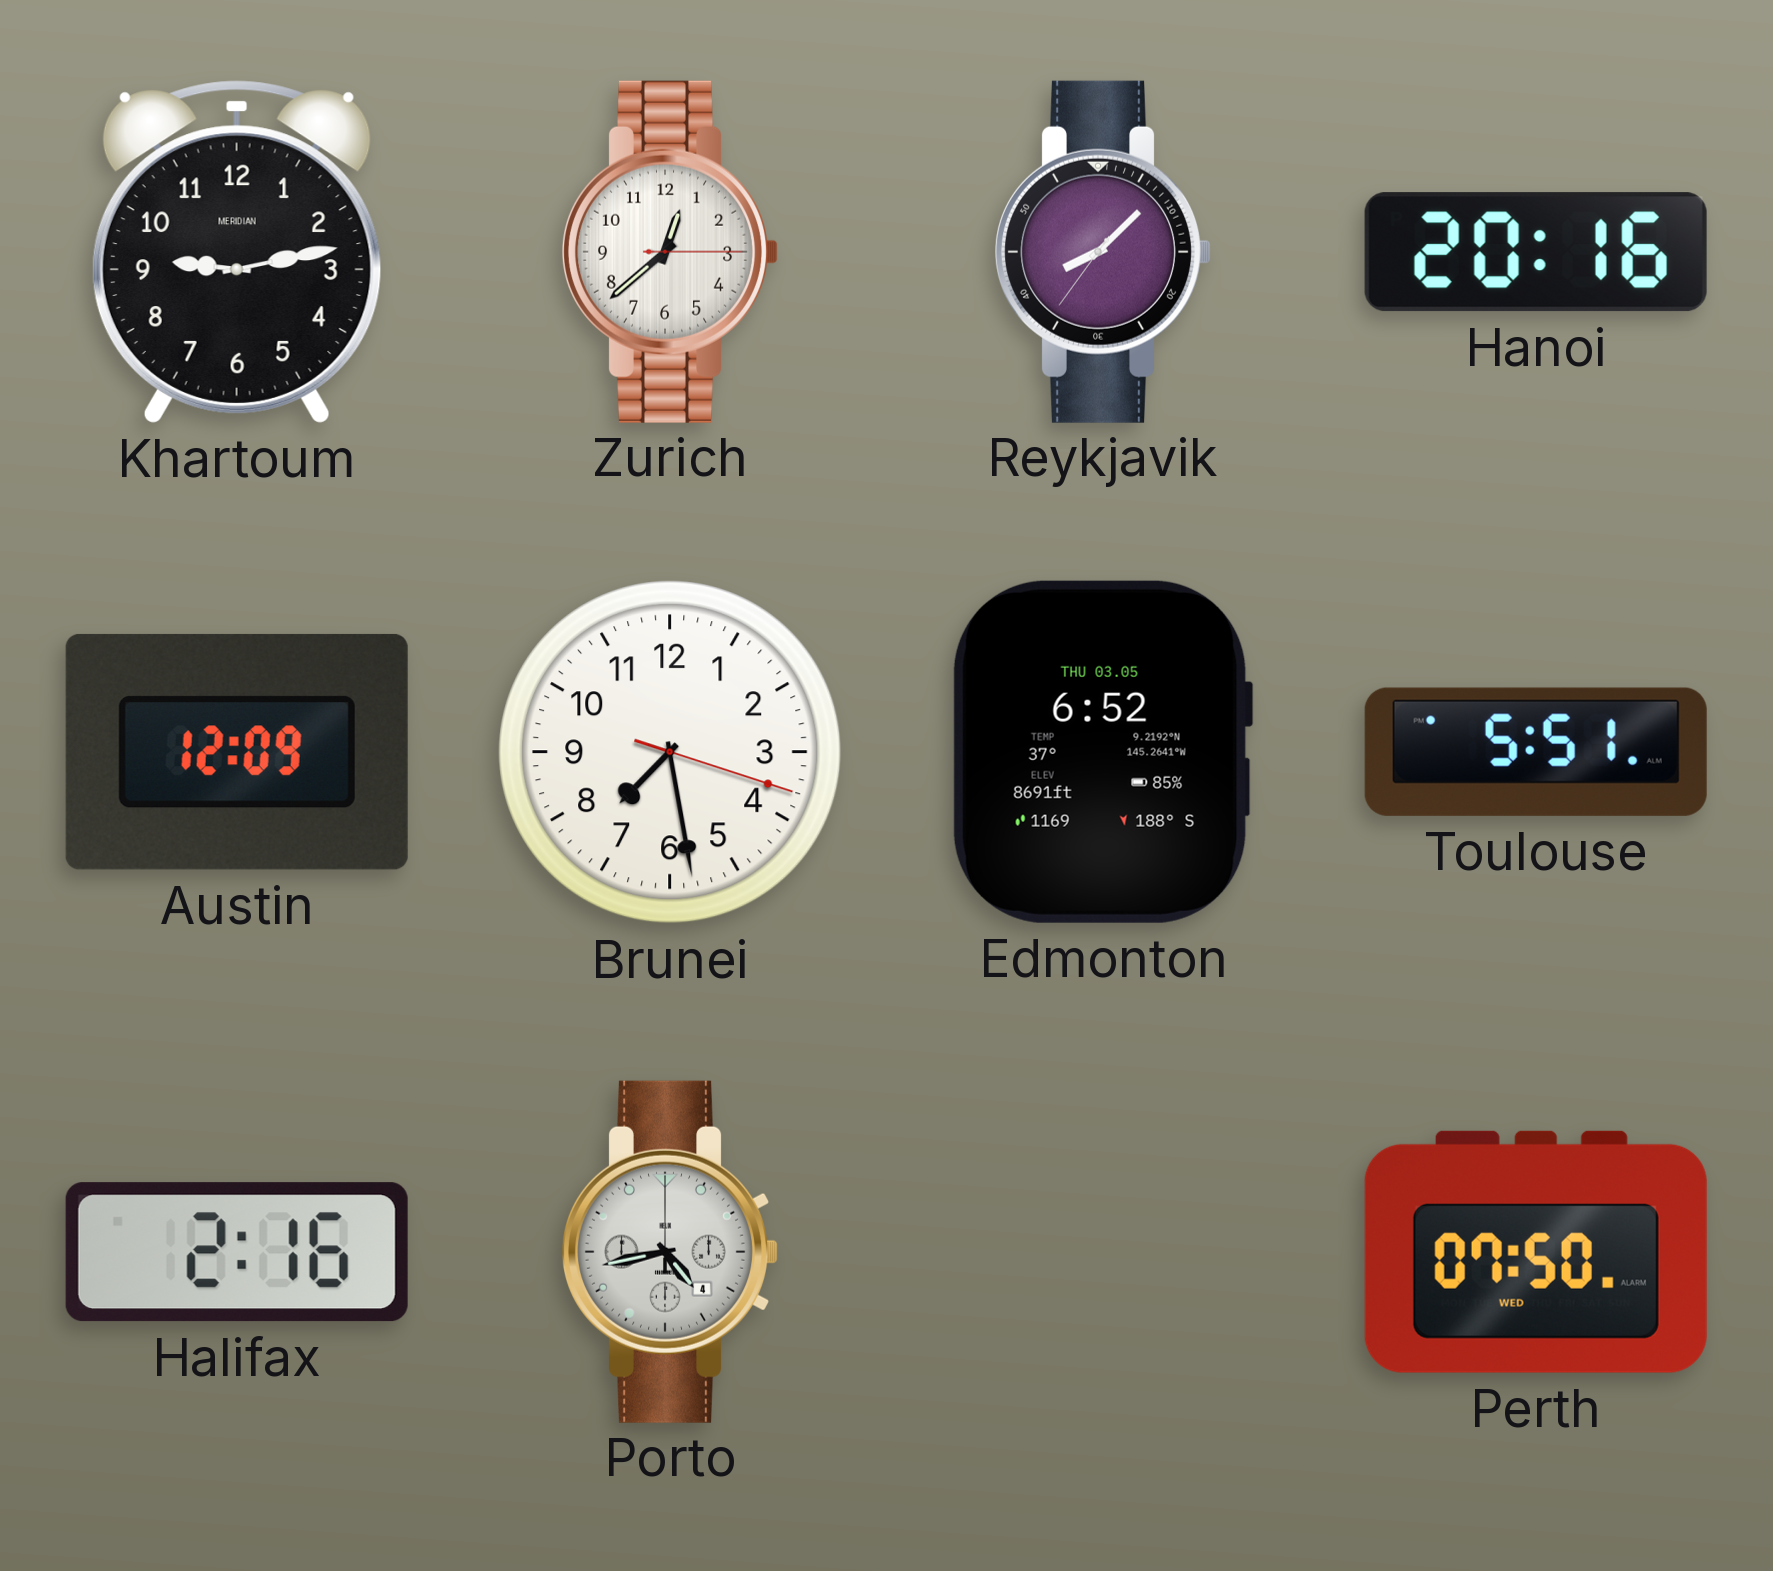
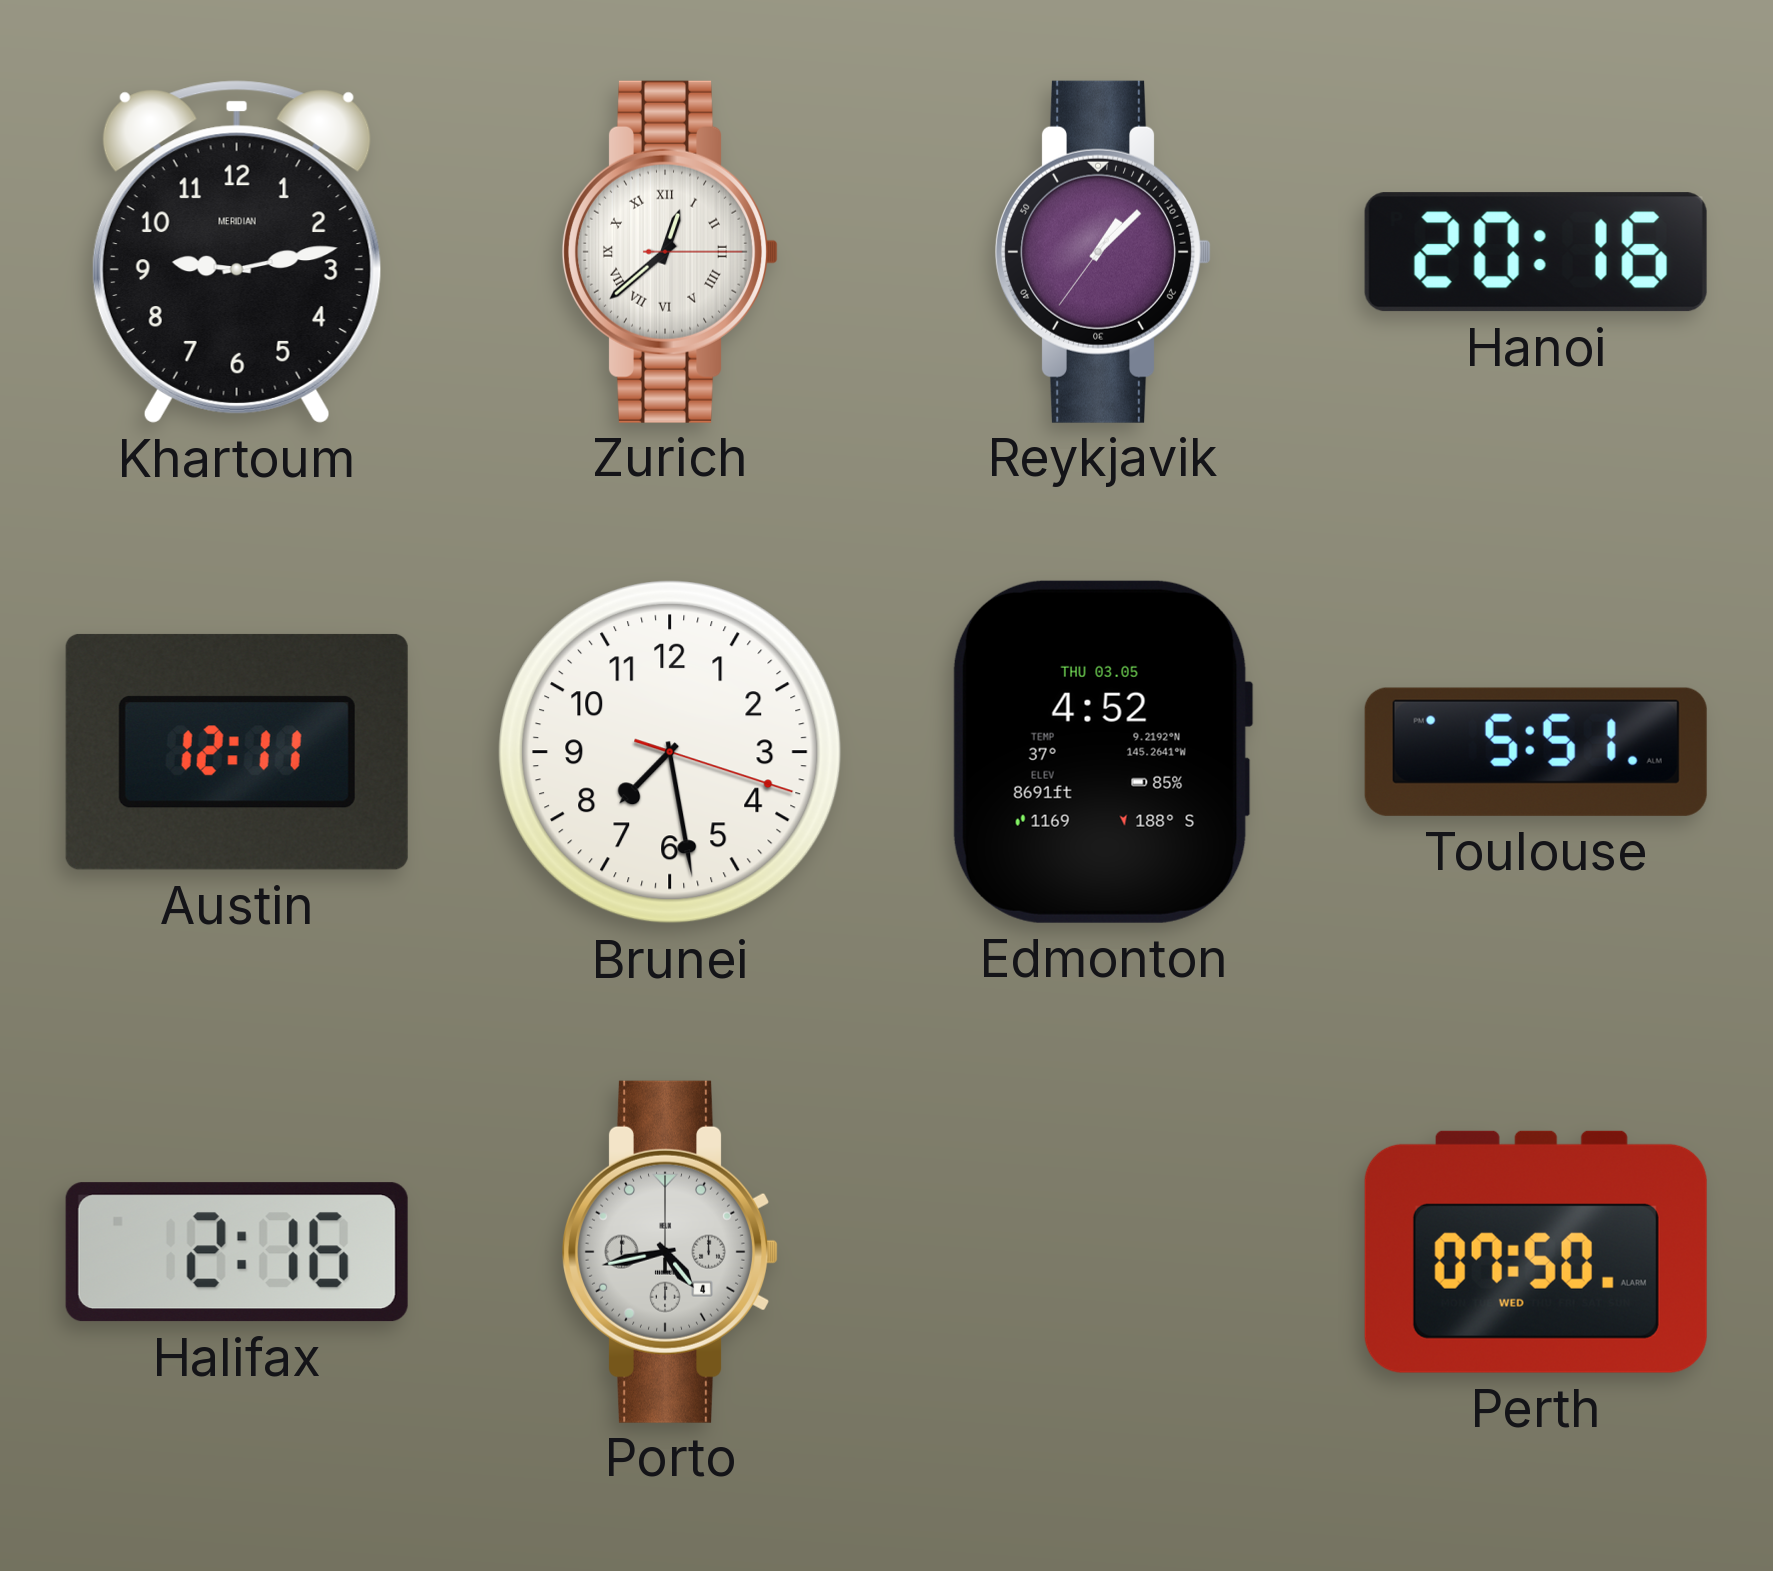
Zurich numerals: Arabic -> Roman (670, 252)
Reykjavik: 8:07 -> 1:07 (1103, 252)
Austin: 12:09 -> 12:11 (237, 752)
Edmonton: 6:52 -> 4:52 (1103, 752)
